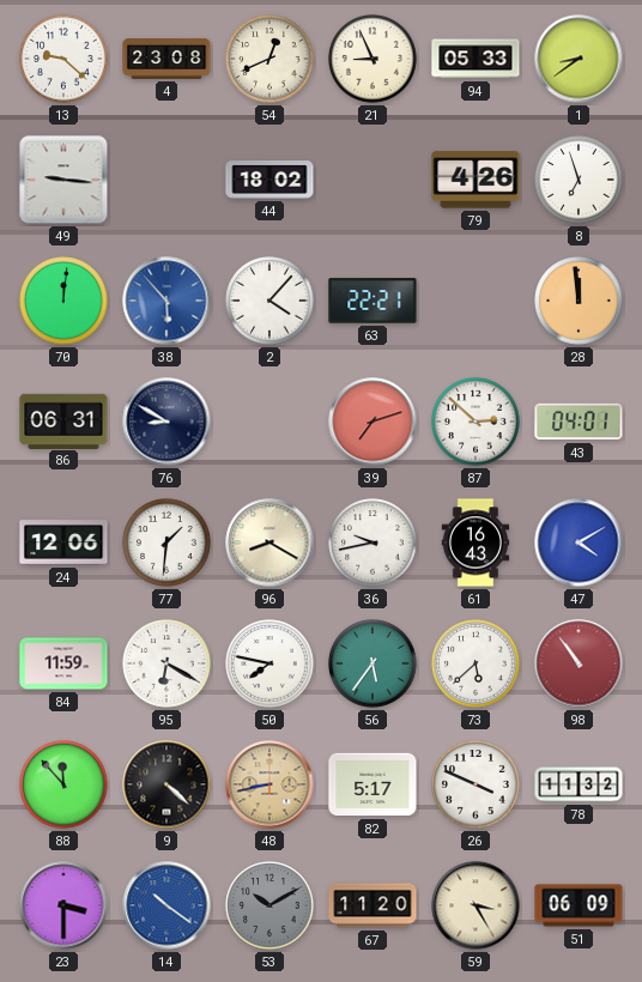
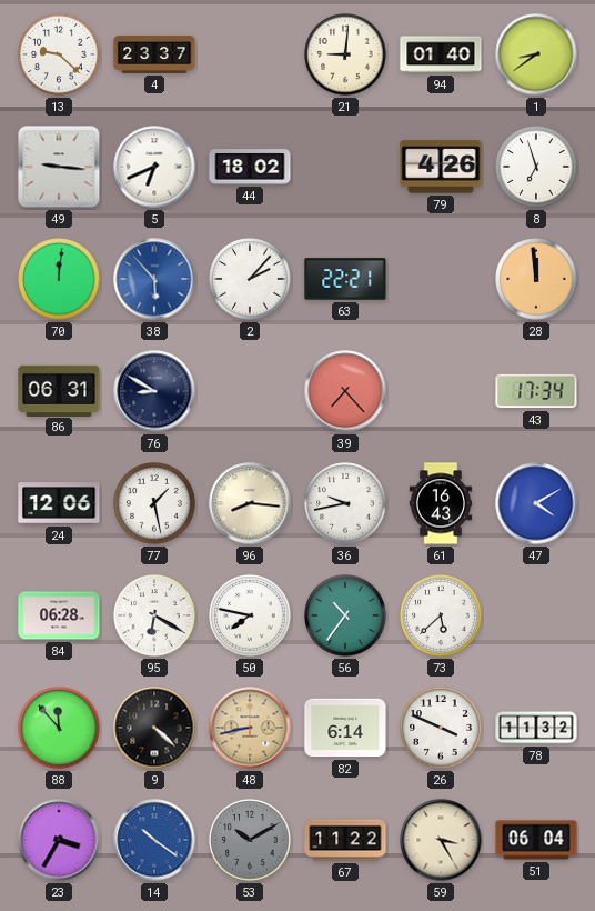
4: 23:08 -> 23:37 (154, 54)
54: 12:41 -> none (269, 59)
21: 8:56 -> 9:01 (345, 54)
94: 05:33 -> 01:40 (441, 54)
5: none -> 6:41 (154, 167)
2: 4:07 -> 2:07 (250, 279)
39: 7:12 -> 7:23 (345, 391)
87: 2:52 -> none (476, 422)
43: 04:01 -> 17:34 (536, 391)
77: 1:31 -> 1:28 (154, 503)
96: 8:20 -> 8:16 (250, 503)
84: 11:59 -> 06:28 (59, 615)
56: 5:36 -> 10:36 (345, 615)
98: 10:54 -> none (579, 663)
82: 5:17 -> 6:14 (345, 728)
23: 3:30 -> 3:35 (59, 840)
67: 11:20 -> 11:22 (345, 840)
51: 06:09 -> 06:04 (536, 840)
